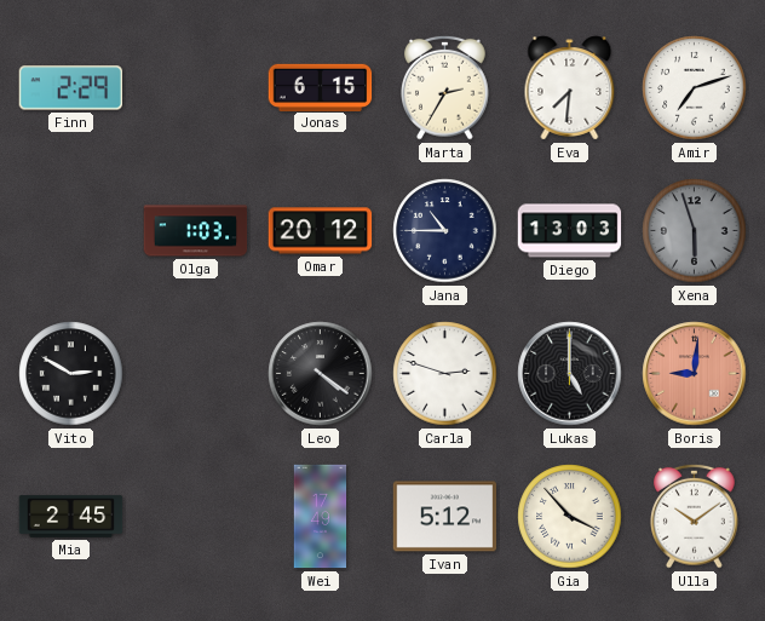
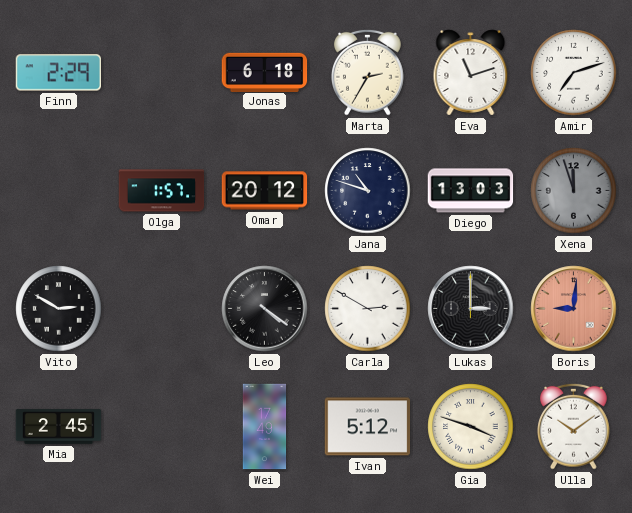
Jonas: 6:15 -> 6:18 (265, 72)
Eva: 7:31 -> 11:12 (471, 73)
Olga: 1:03 -> 1:57 (162, 191)
Jana: 10:45 -> 10:48 (368, 191)
Xena: 5:57 -> 11:57 (574, 191)
Carla: 2:48 -> 2:50 (368, 309)
Lukas: 5:00 -> 3:00 (471, 309)
Gia: 3:53 -> 3:48 (471, 427)
